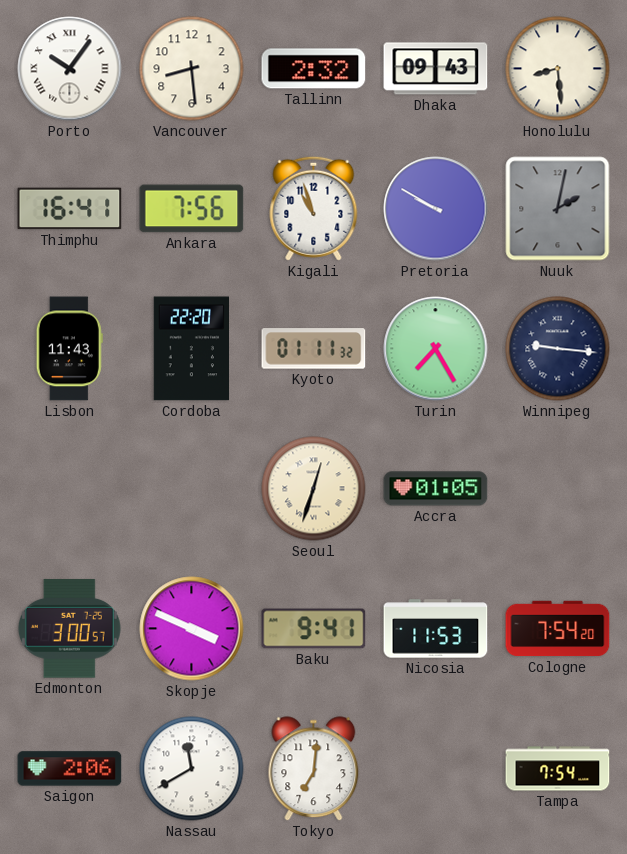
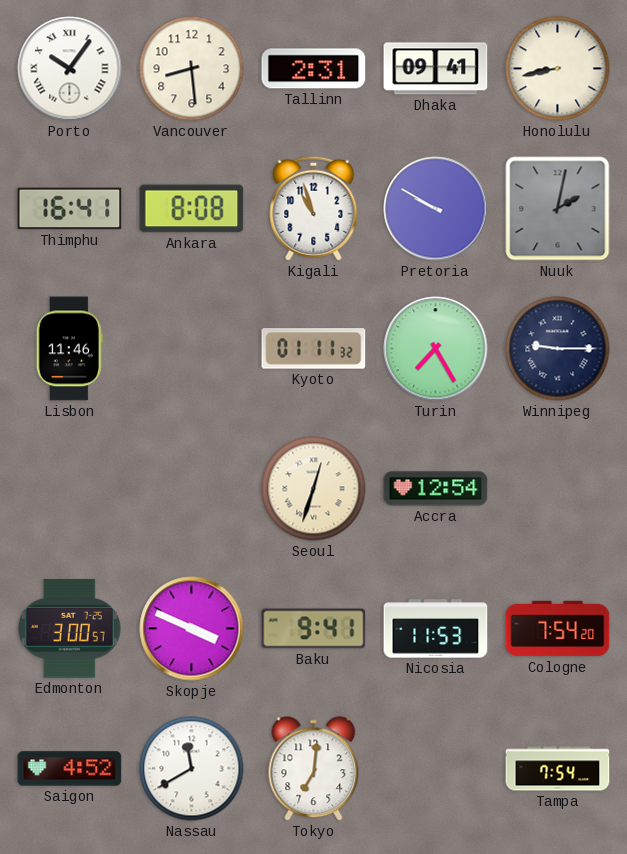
Tallinn: 2:32 -> 2:31 (314, 69)
Dhaka: 09:43 -> 09:41 (436, 69)
Honolulu: 8:29 -> 8:43 (558, 69)
Ankara: 7:56 -> 8:08 (192, 209)
Lisbon: 11:43 -> 11:46 (69, 349)
Cordoba: 22:20 -> none (191, 349)
Winnipeg: 9:16 -> 9:15 (558, 349)
Accra: 01:05 -> 12:54 (436, 489)
Saigon: 2:06 -> 4:52 (70, 769)
